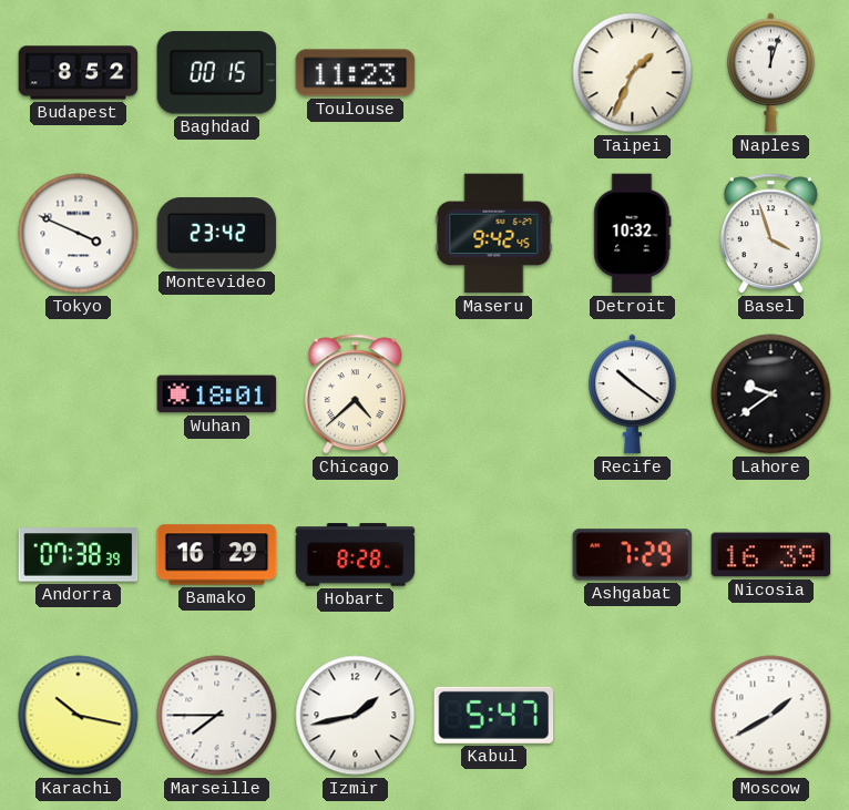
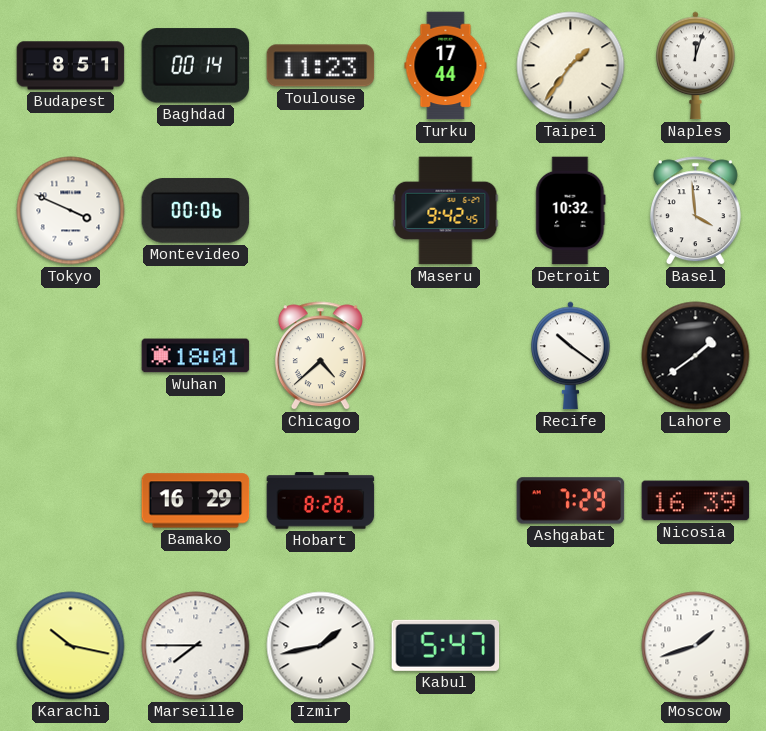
Budapest: 8:52 -> 8:51 (71, 66)
Baghdad: 00:15 -> 00:14 (196, 66)
Turku: none -> 17:44 (446, 66)
Taipei: 1:34 -> 1:36 (571, 66)
Montevideo: 23:42 -> 00:06 (196, 211)
Basel: 3:57 -> 3:59 (695, 211)
Lahore: 9:39 -> 1:39 (696, 356)
Andorra: 07:38 -> none (79, 555)
Moscow: 1:40 -> 1:42 (696, 646)
